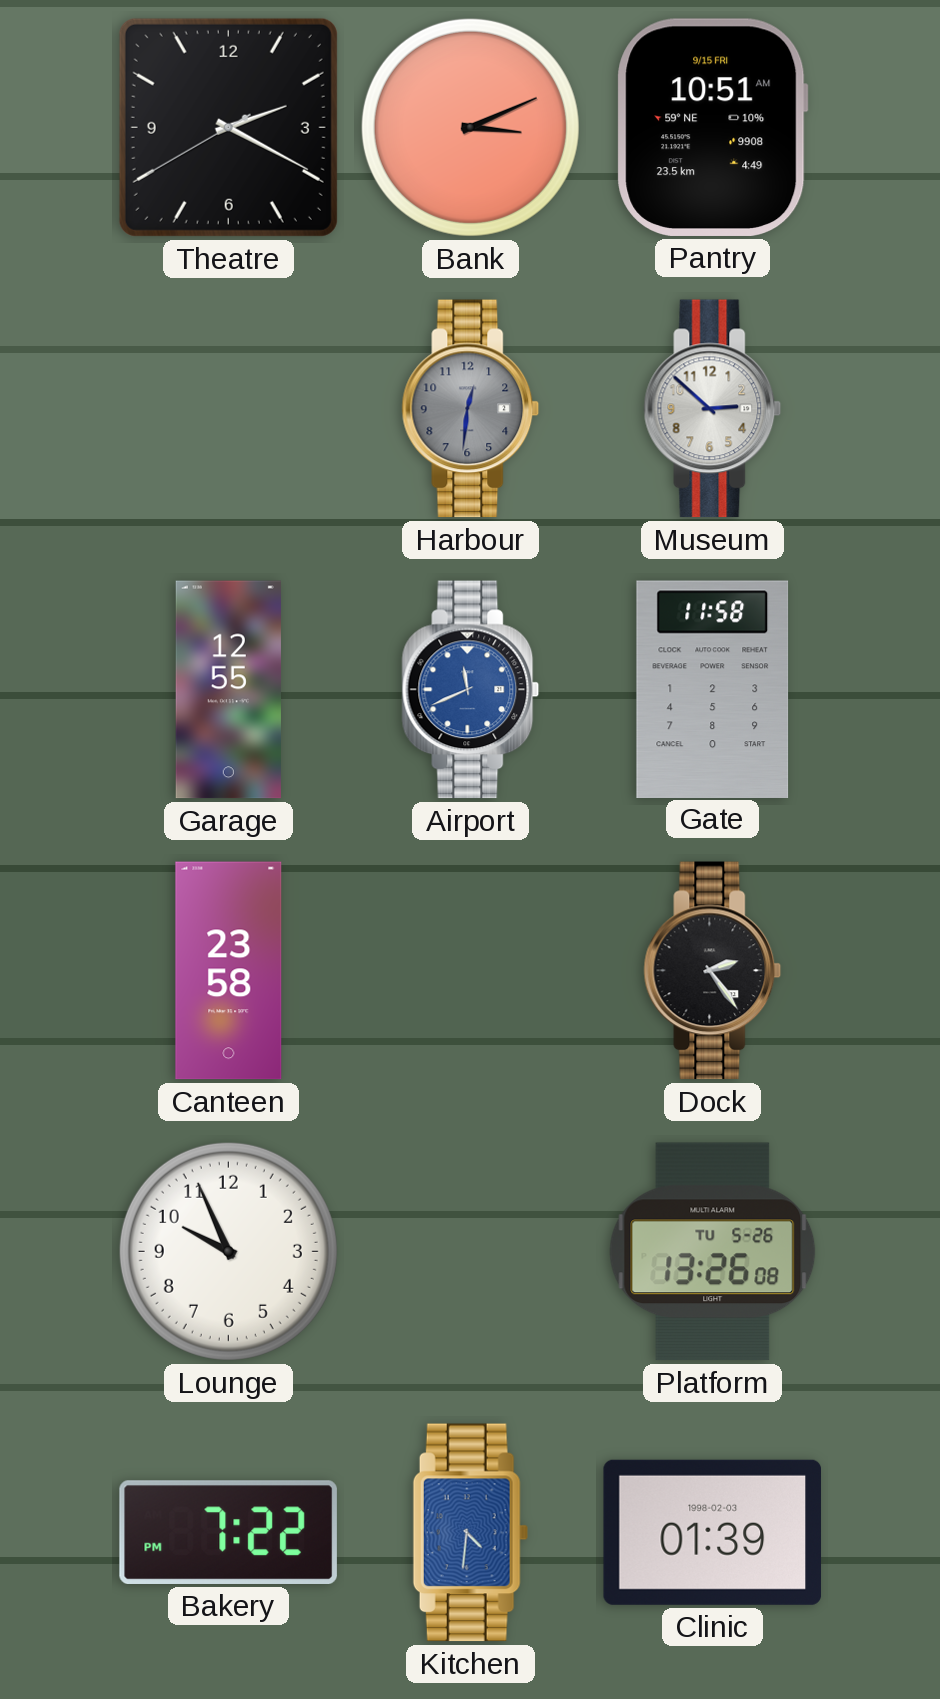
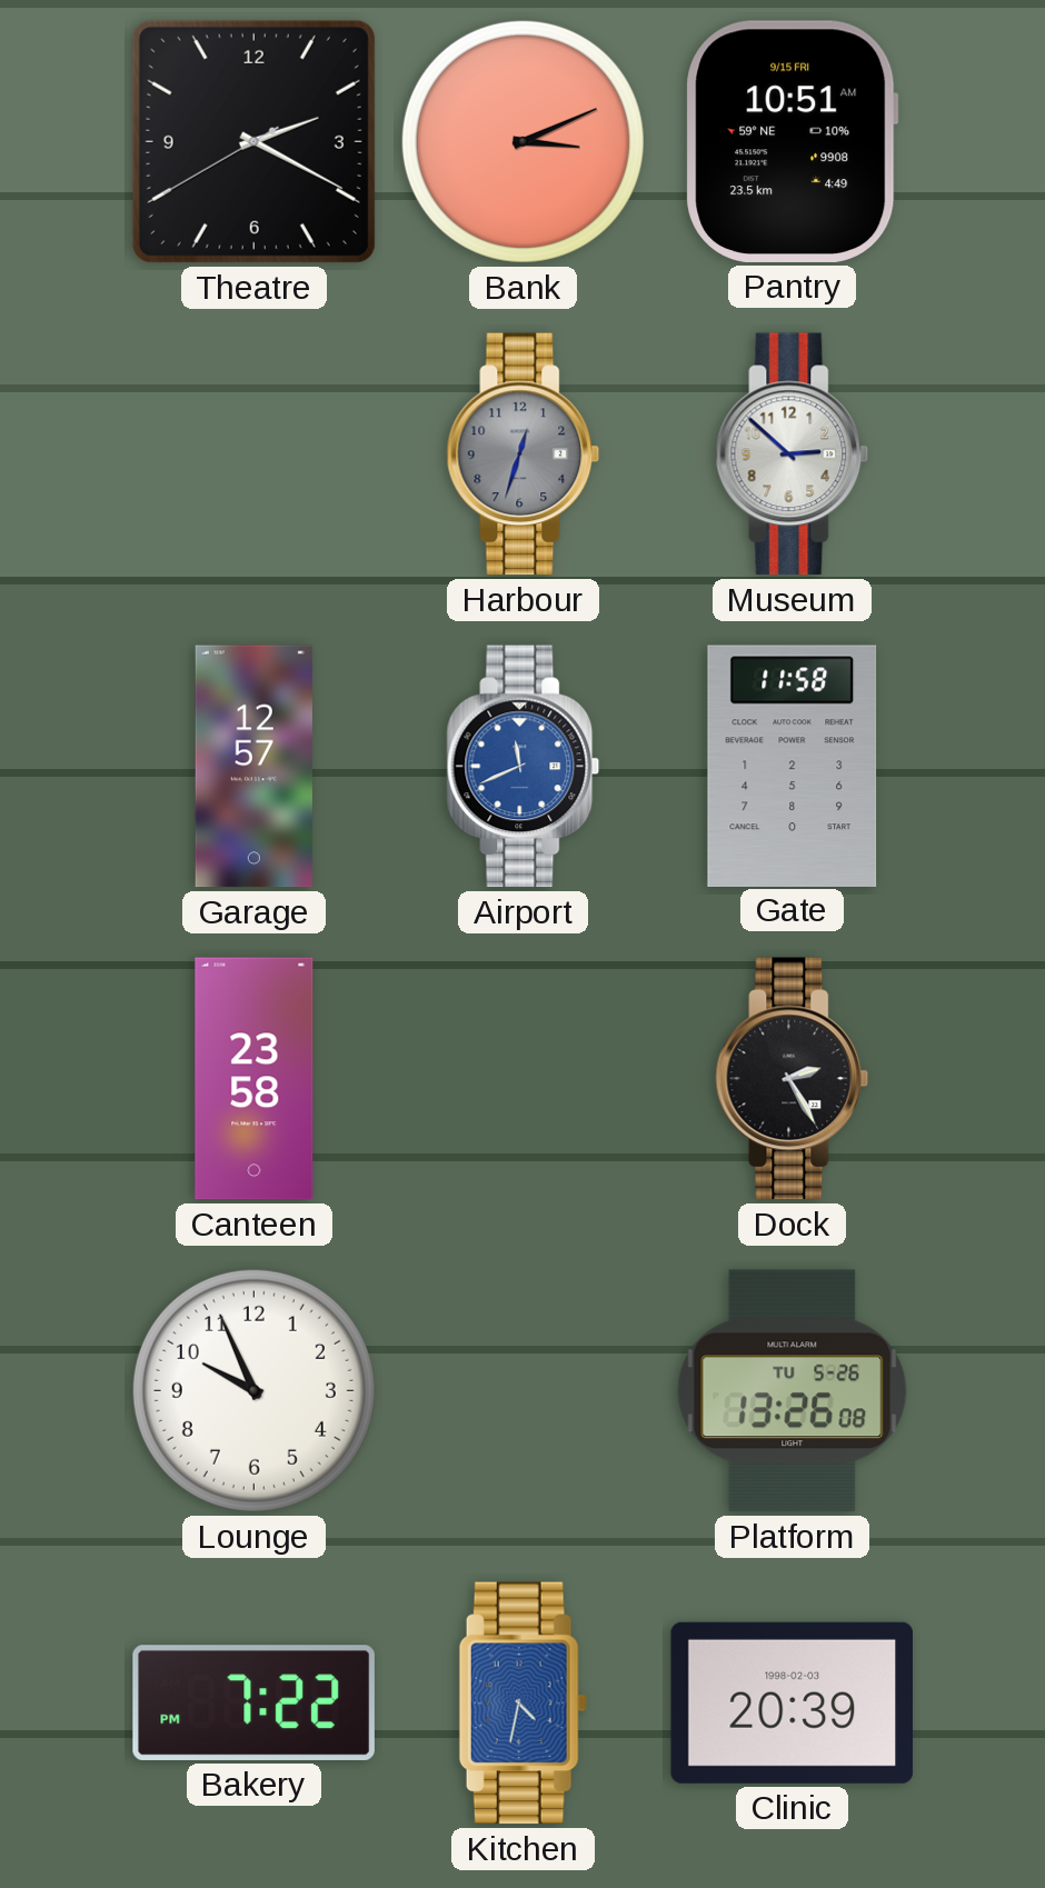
Harbour: 12:31 -> 12:33 (524, 454)
Garage: 12:55 -> 12:57 (253, 767)
Dock: 2:24 -> 2:25 (793, 1079)
Kitchen: 4:31 -> 4:32 (522, 1704)
Clinic: 01:39 -> 20:39 (792, 1702)
